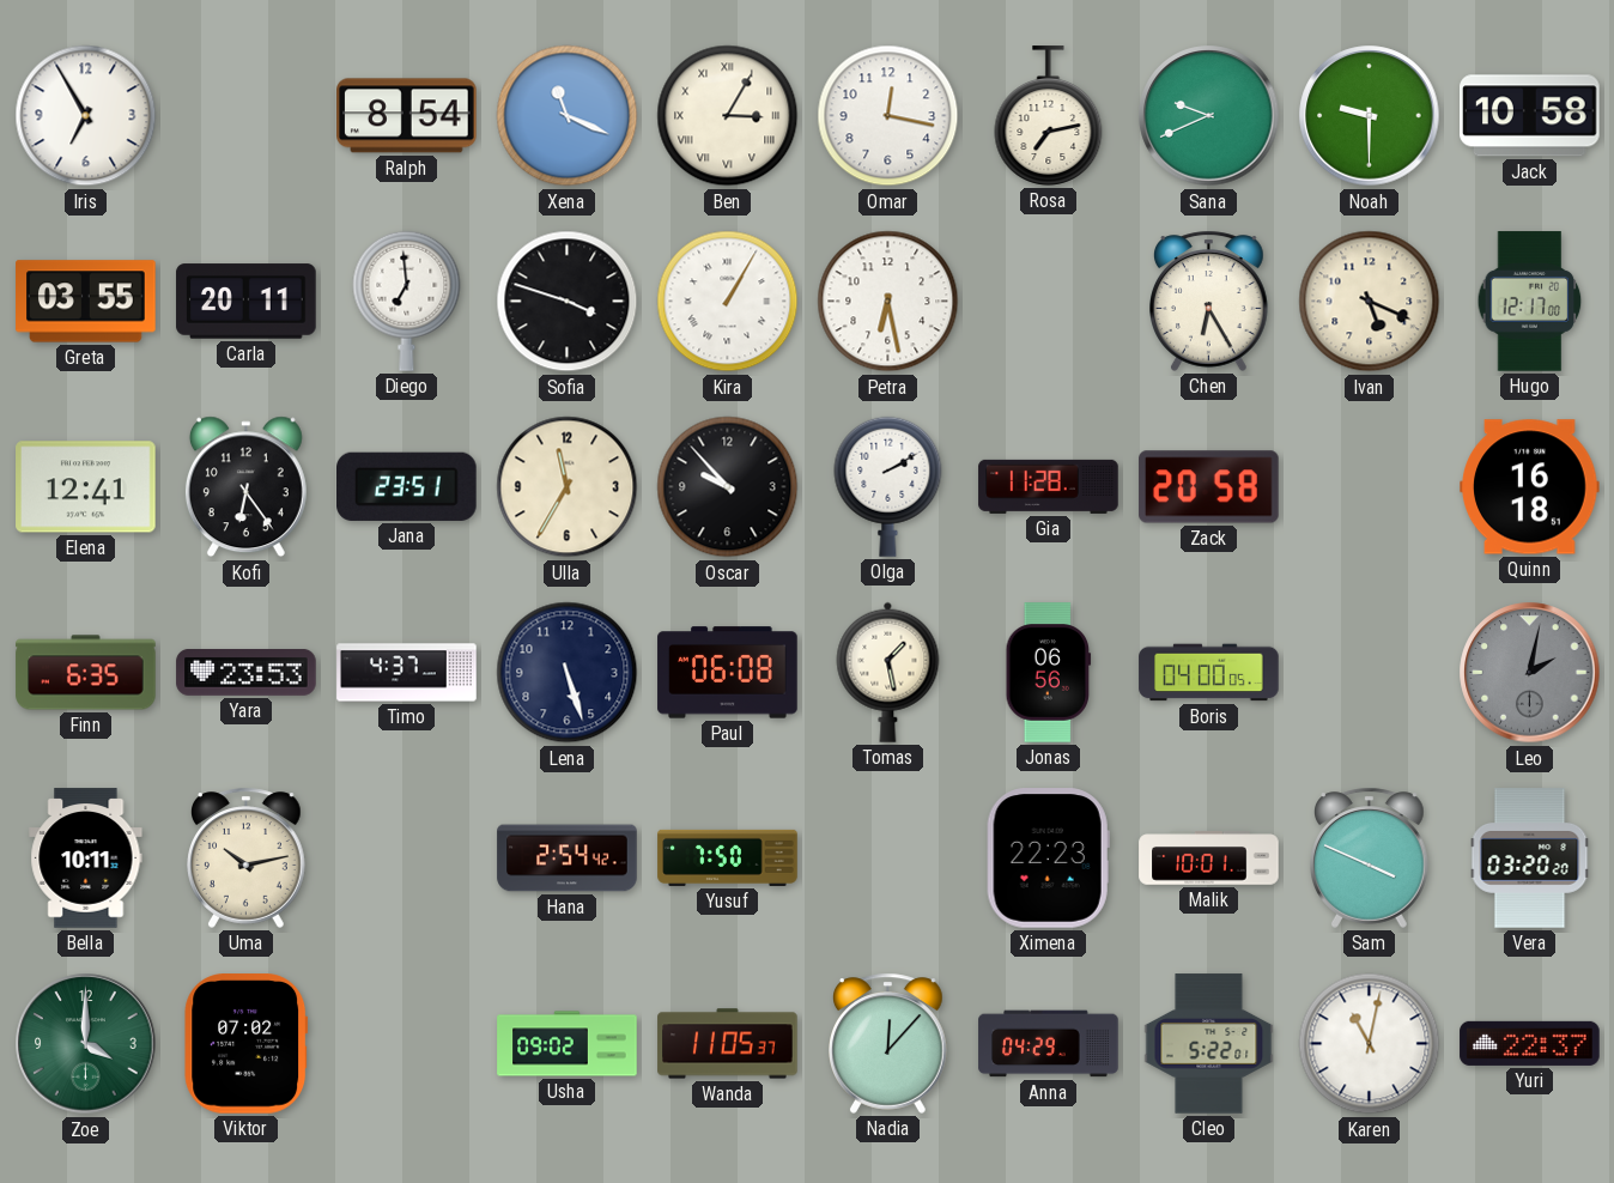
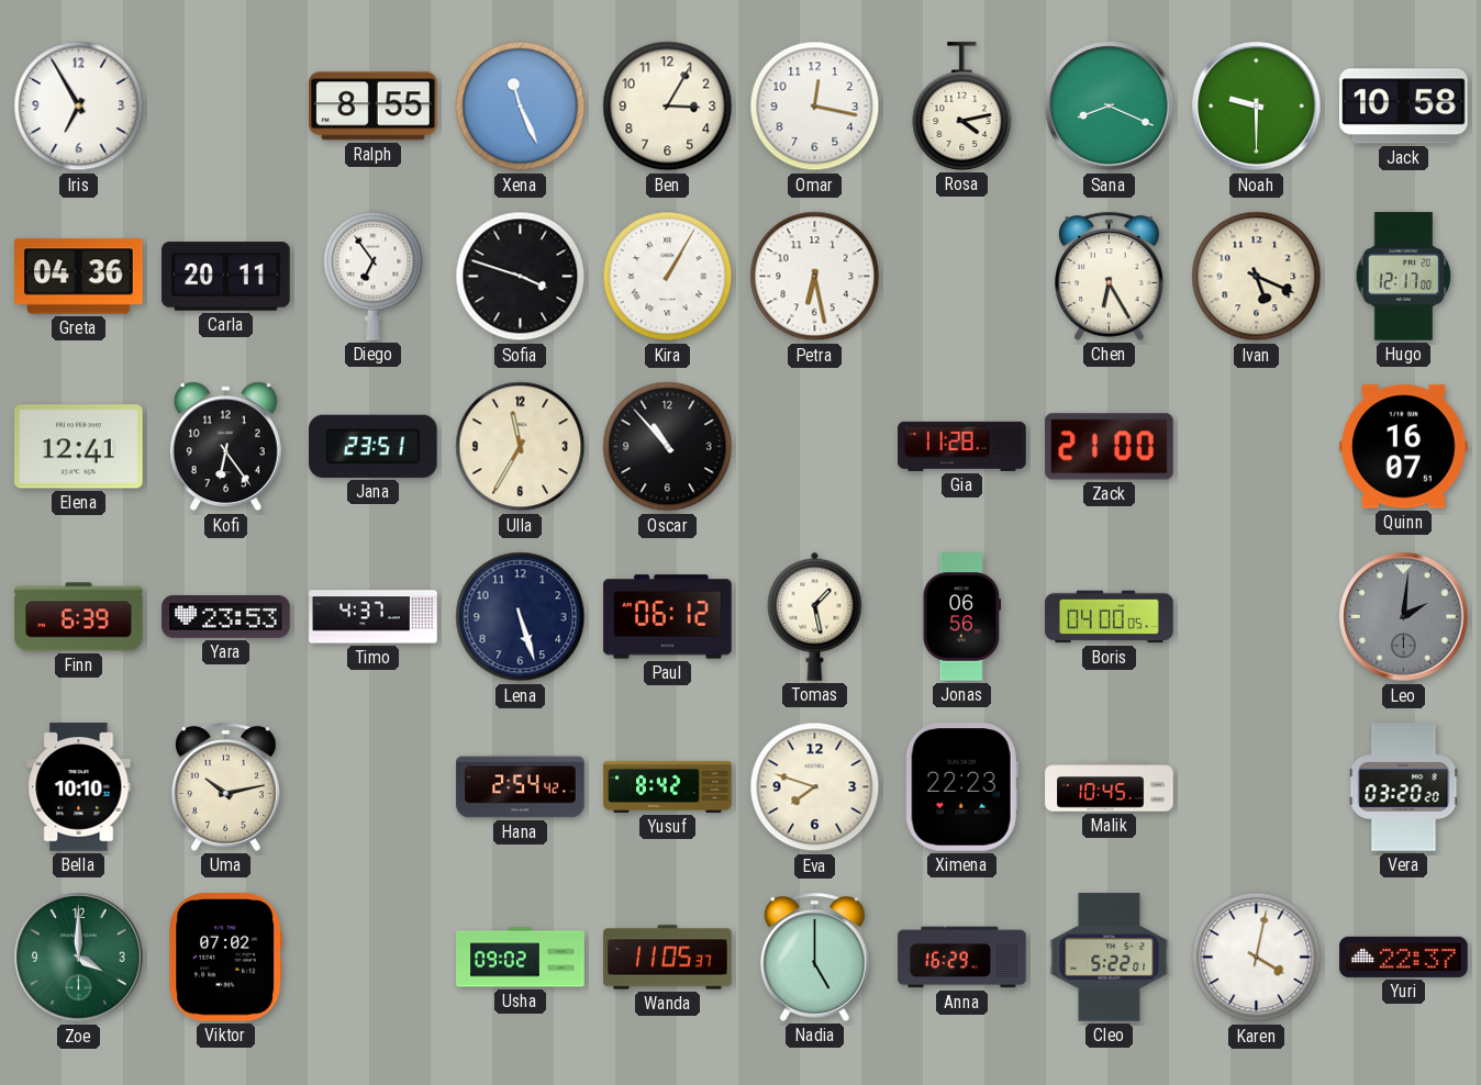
Ralph: 8:54 -> 8:55 (374, 107)
Xena: 11:19 -> 11:26 (521, 107)
Ben numerals: Roman -> Arabic (668, 107)
Rosa: 7:13 -> 4:13 (962, 107)
Sana: 9:41 -> 8:19 (1110, 107)
Greta: 03:55 -> 04:36 (79, 277)
Diego: 6:59 -> 6:54 (374, 276)
Oscar: 9:53 -> 10:53 (668, 447)
Olga: 2:10 -> none (888, 486)
Zack: 20:58 -> 21:00 (1110, 447)
Quinn: 16:18 -> 16:07 (1404, 447)
Finn: 6:35 -> 6:39 (79, 617)
Paul: 06:08 -> 06:12 (668, 617)
Leo: 2:02 -> 2:01 (1404, 617)
Bella: 10:11 -> 10:10 (79, 787)
Yusuf: 7:50 -> 8:42 (668, 786)
Eva: none -> 7:48 (815, 787)
Malik: 10:01 -> 10:45 (1110, 787)
Sam: 3:49 -> none (1370, 857)
Nadia: 12:07 -> 5:00 (815, 957)
Anna: 04:29 -> 16:29 (962, 958)
Karen: 11:02 -> 4:02 (1257, 958)
